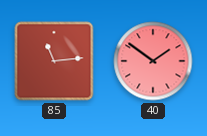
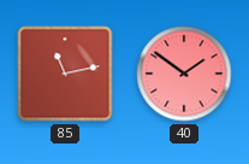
85: 11:14 -> 11:13 (65, 74)
